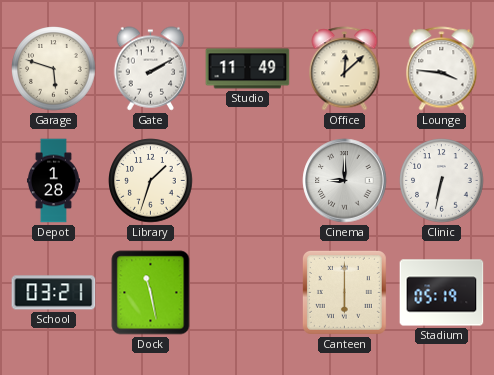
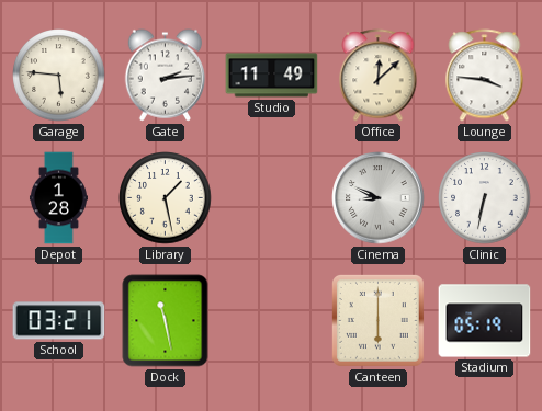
Garage: 5:48 -> 5:46 (59, 76)
Gate: 2:10 -> 2:14 (166, 76)
Library: 1:33 -> 1:28 (166, 198)
Cinema: 9:00 -> 8:49 (379, 198)
